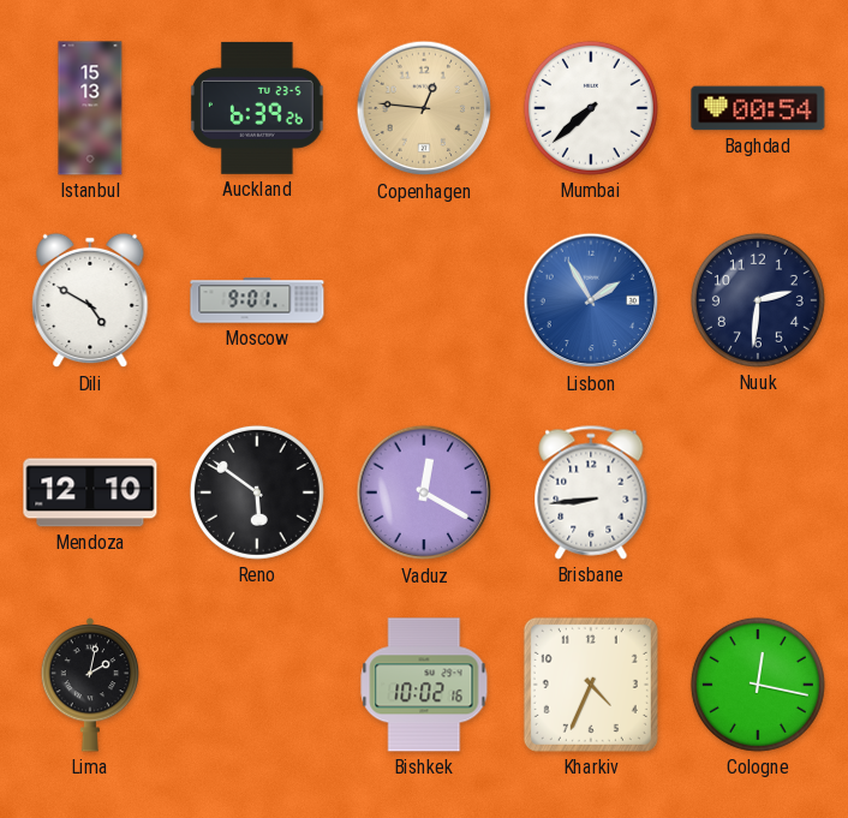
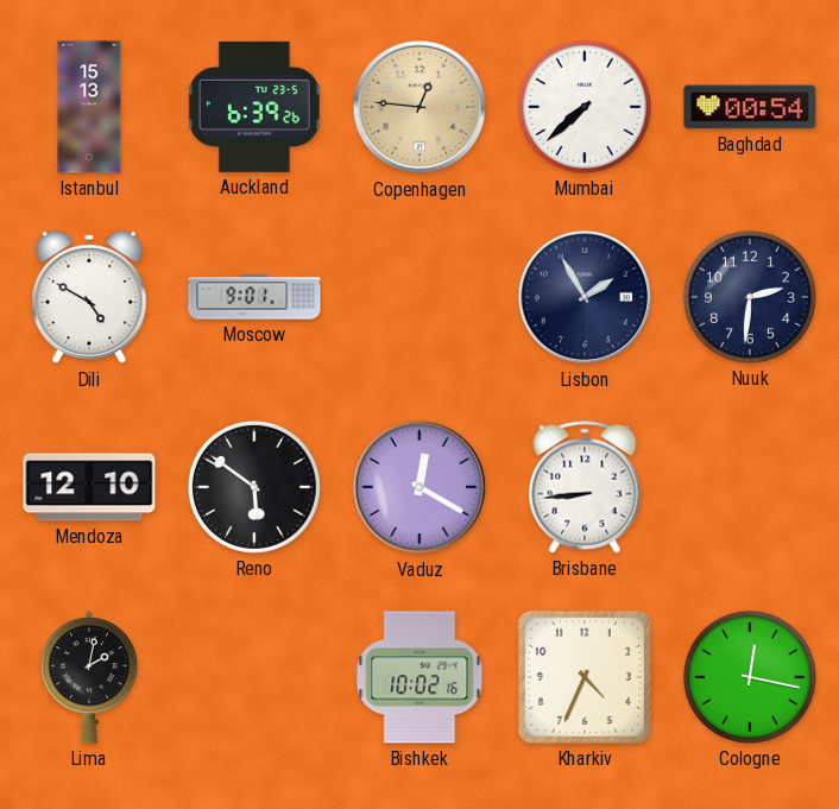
Lisbon dial: blue -> navy (585, 297)
